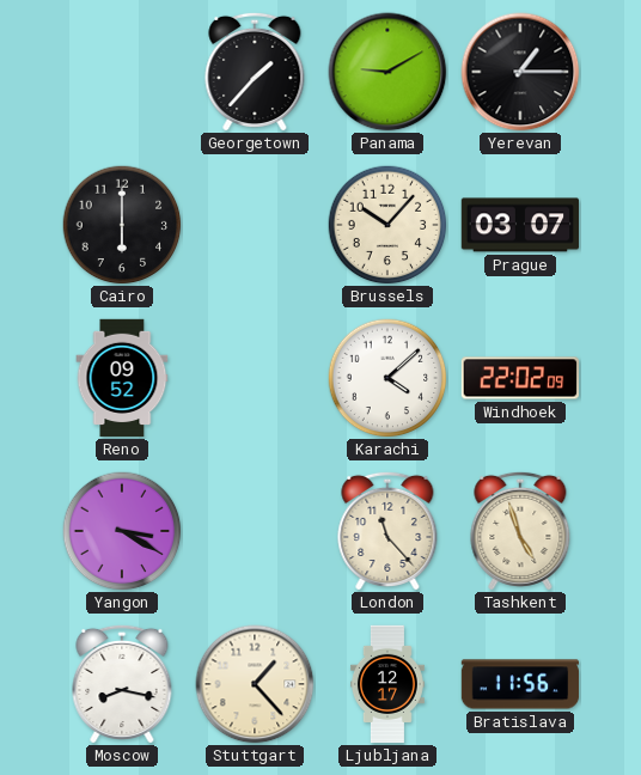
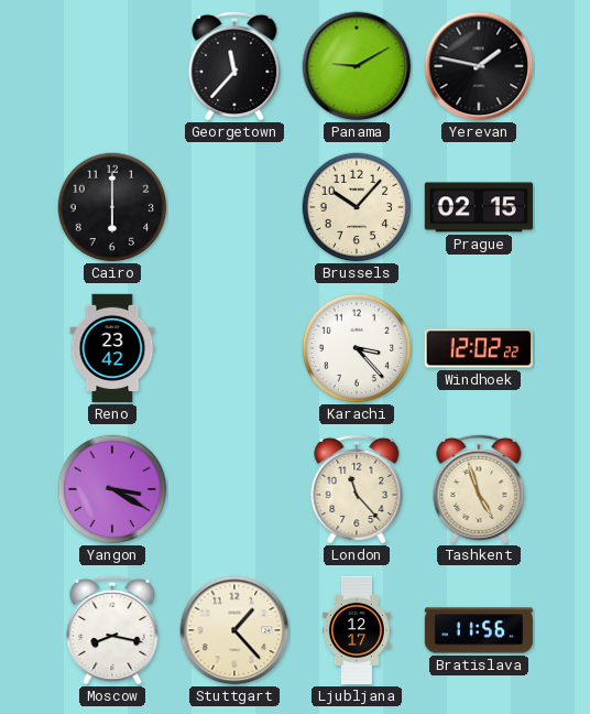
Georgetown: 1:37 -> 11:37 (234, 66)
Yerevan: 1:15 -> 1:47 (479, 66)
Prague: 03:07 -> 02:15 (479, 207)
Reno: 09:52 -> 23:42 (112, 348)
Karachi: 4:08 -> 3:23 (357, 348)
Windhoek: 22:02 -> 12:02 (479, 348)
